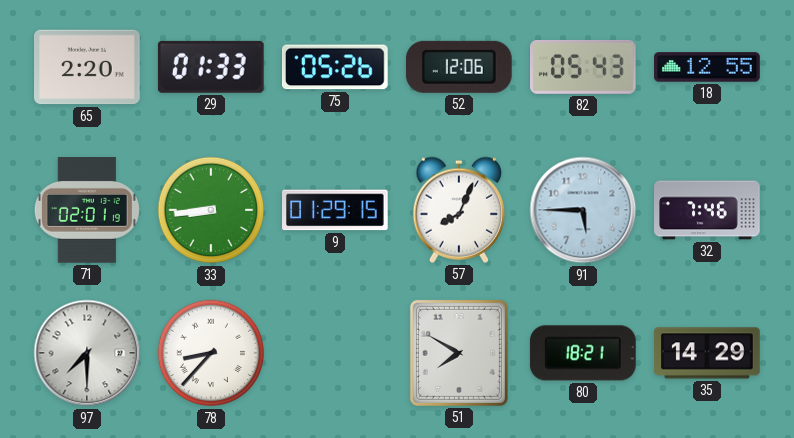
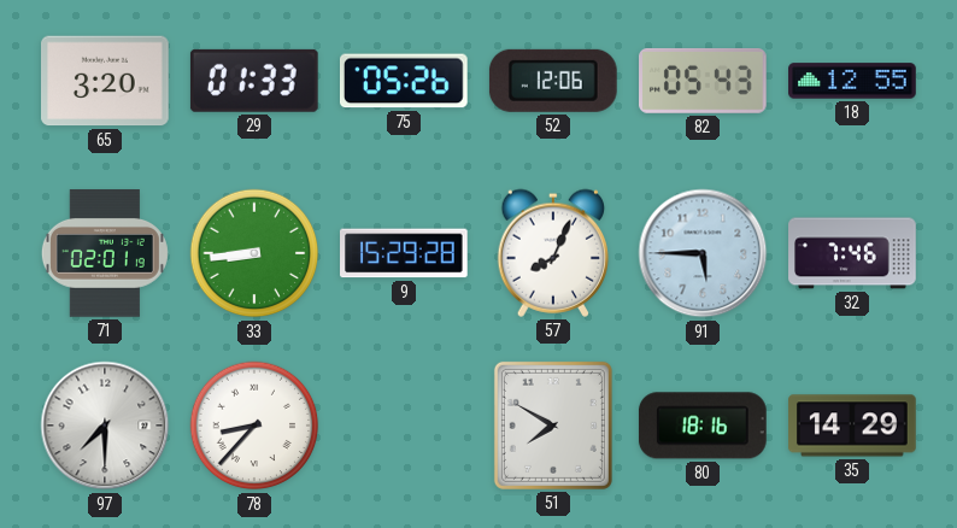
65: 2:20 -> 3:20 (106, 81)
9: 01:29 -> 15:29 (405, 253)
80: 18:21 -> 18:16 (703, 426)
